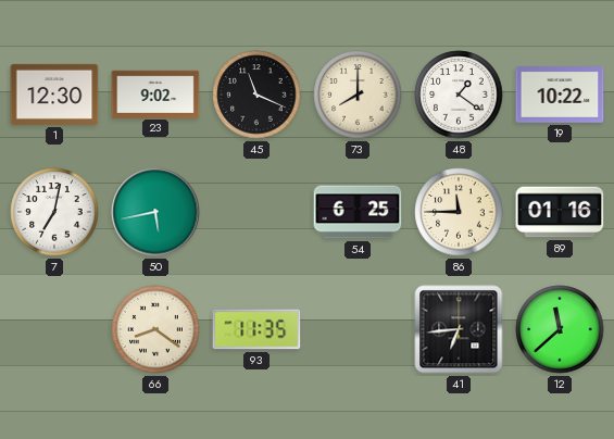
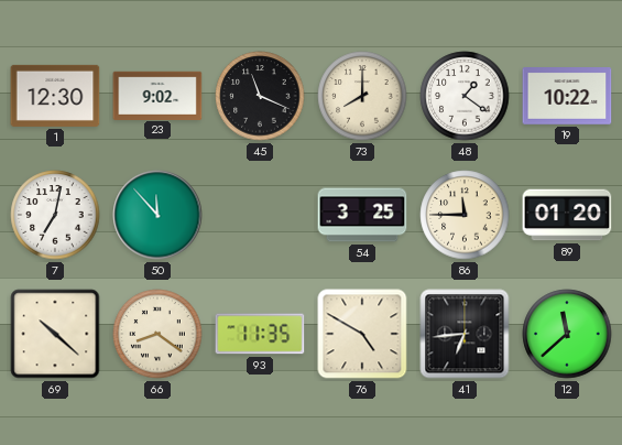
50: 5:43 -> 11:53 (157, 215)
54: 6:25 -> 3:25 (362, 215)
89: 01:16 -> 01:20 (567, 215)
69: none -> 10:22 (55, 334)
76: none -> 4:50 (362, 334)
